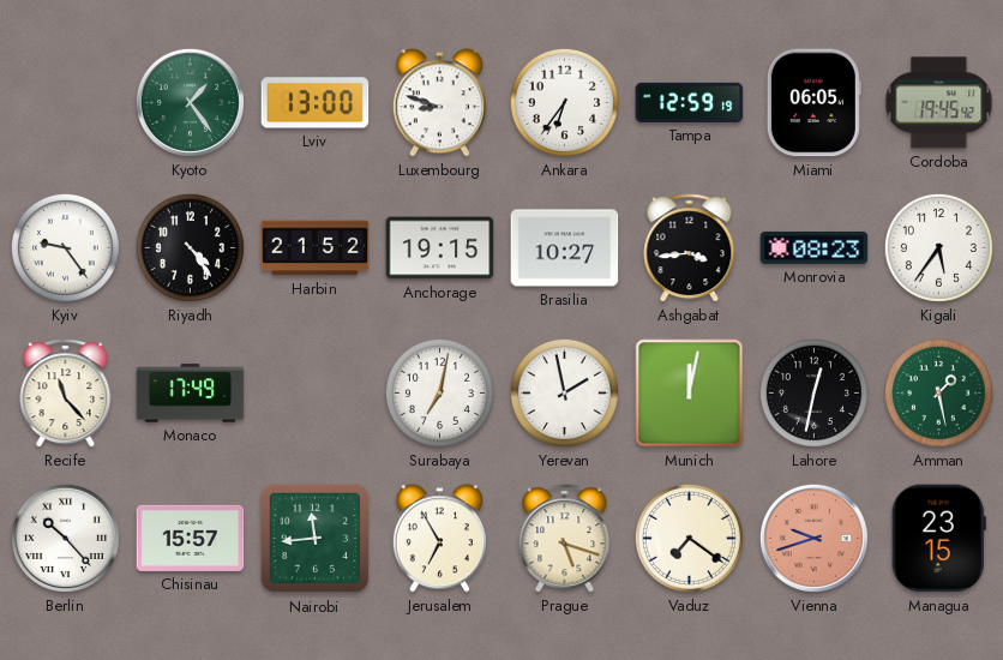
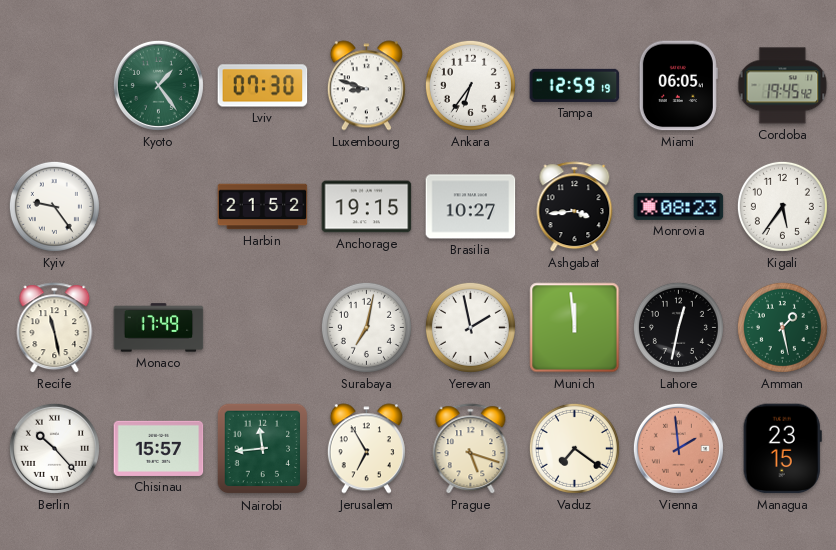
Lviv: 13:00 -> 07:30 (263, 86)
Riyadh: 4:24 -> none (190, 247)
Recife: 11:23 -> 11:28 (55, 328)
Munich: 12:02 -> 11:59 (575, 328)
Vienna: 9:42 -> 1:59 (678, 448)
